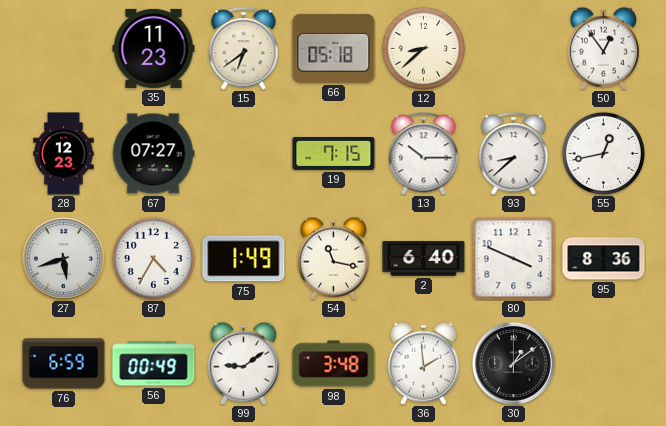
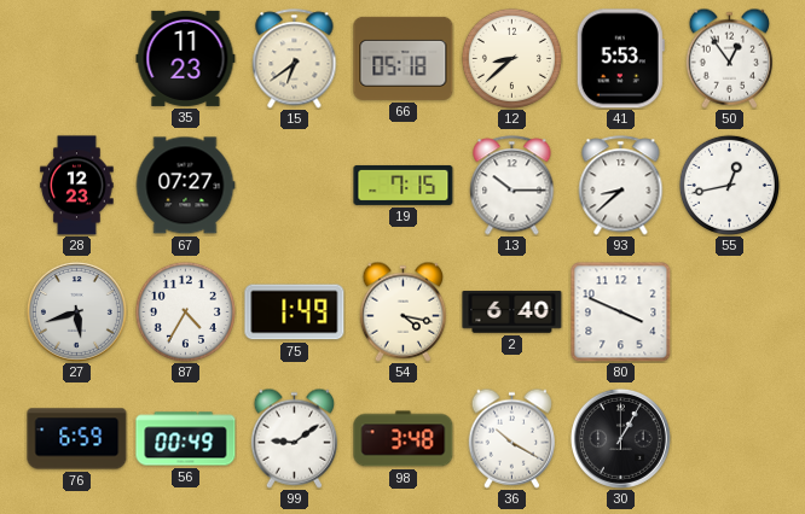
41: none -> 5:53 (620, 59)
54: 11:17 -> 4:17 (402, 311)
95: 8:36 -> none (604, 259)
36: 1:59 -> 10:20 (511, 438)
30: 1:09 -> 1:05 (620, 438)
